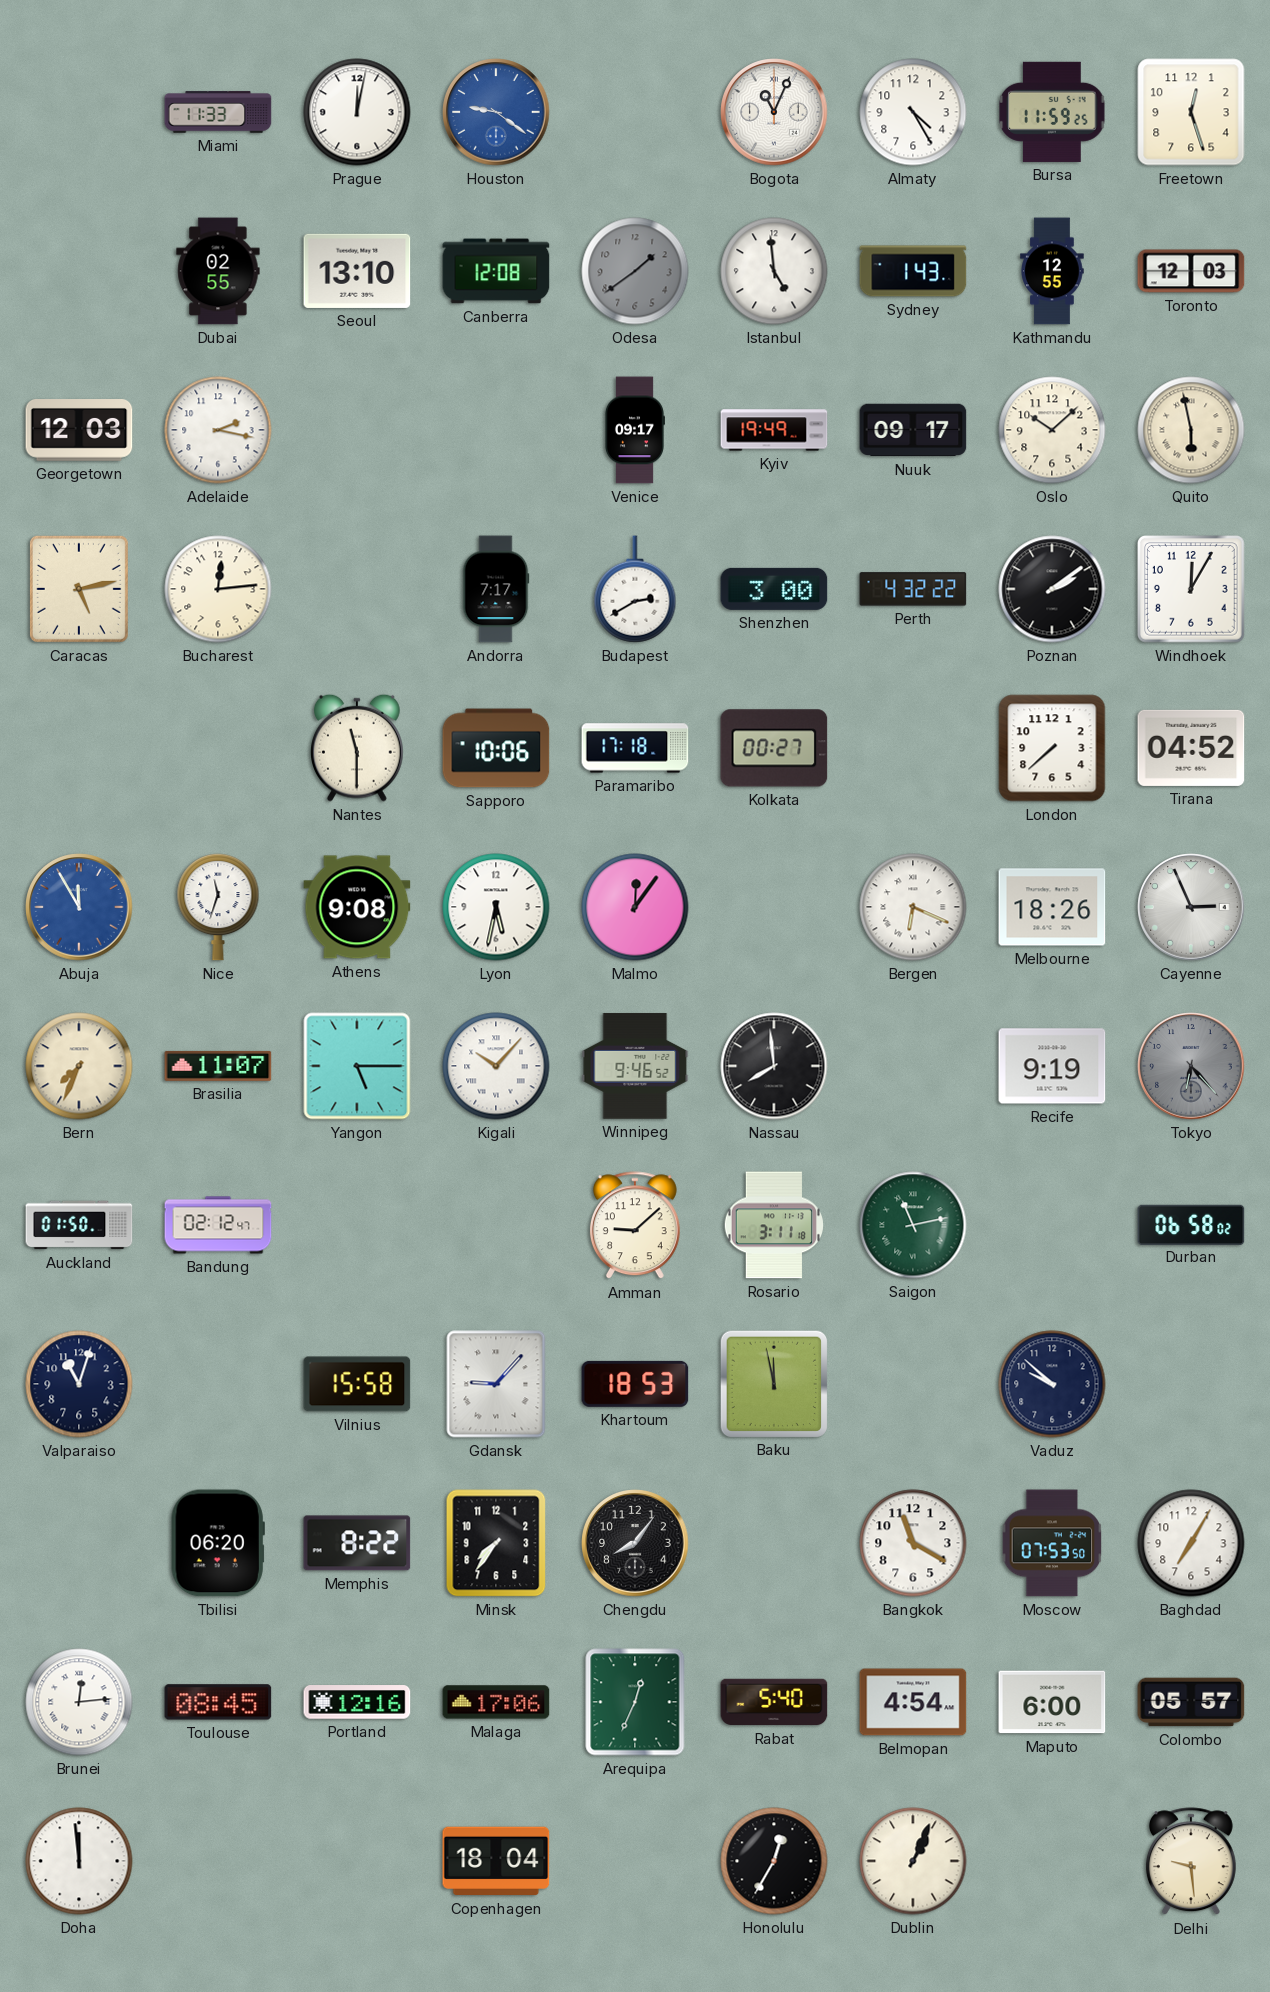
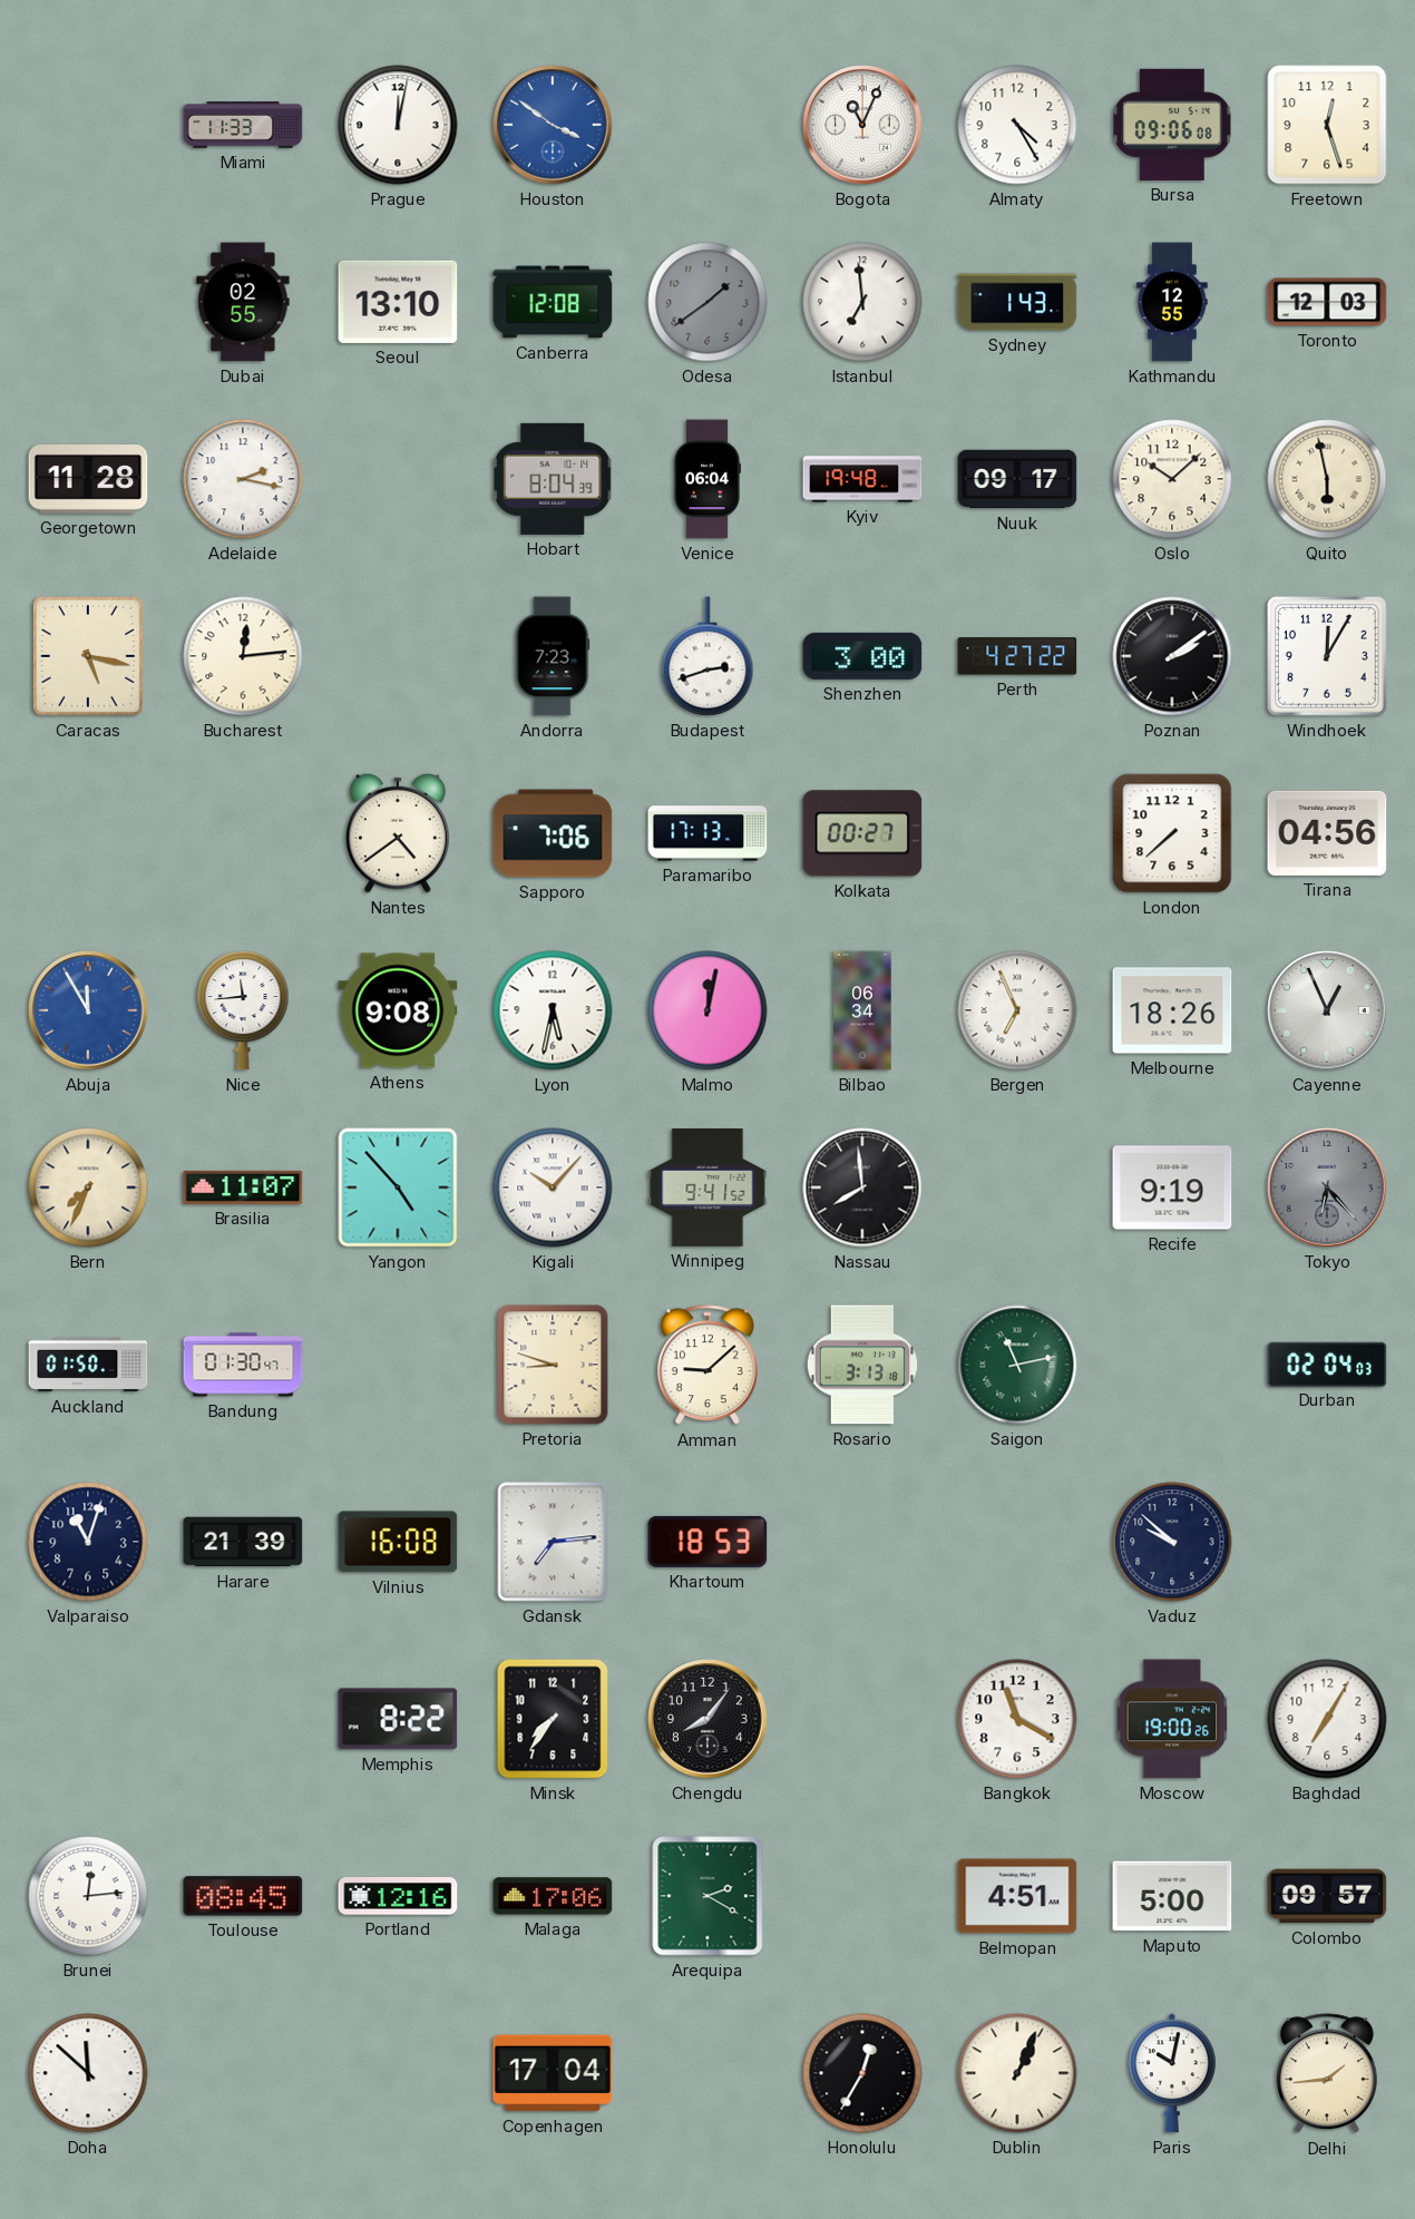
Houston: 9:21 -> 3:51 (553, 125)
Bursa: 11:59 -> 09:06 (1172, 125)
Istanbul: 4:59 -> 6:59 (862, 302)
Georgetown: 12:03 -> 11:28 (88, 480)
Hobart: none -> 8:04 (553, 479)
Venice: 09:17 -> 06:04 (706, 479)
Kyiv: 19:49 -> 19:48 (862, 479)
Caracas: 5:13 -> 5:17 (88, 656)
Andorra: 7:17 -> 7:23 (553, 656)
Budapest: 2:40 -> 2:42 (707, 656)
Perth: 4:32 -> 4:27 (1017, 656)
Nantes: 11:30 -> 4:39 (399, 833)
Sapporo: 10:06 -> 7:06 (553, 833)
Paramaribo: 17:18 -> 17:13 (707, 833)
Tirana: 04:52 -> 04:56 (1327, 833)
Nice: 11:33 -> 11:44 (243, 1010)
Malmo: 12:06 -> 12:02 (707, 1010)
Bilbao: none -> 06:34 (862, 1010)
Bergen: 6:19 -> 6:56 (1017, 1010)
Cayenne: 2:56 -> 12:56 (1327, 1010)
Yangon: 5:15 -> 4:53 (398, 1187)
Winnipeg: 9:46 -> 9:41 (707, 1187)
Bandung: 02:12 -> 01:30 (243, 1365)
Pretoria: none -> 8:48 (553, 1365)
Rosario: 3:11 -> 3:13 (862, 1365)
Durban: 06:58 -> 02:04 (1327, 1363)
Harare: none -> 21:39 (243, 1542)
Vilnius: 15:58 -> 16:08 (398, 1542)
Gdansk: 9:07 -> 7:14 (553, 1542)
Baku: 11:58 -> none (773, 1383)
Tbilisi: 06:20 -> none (218, 1543)
Moscow: 07:53 -> 19:00 (1172, 1719)
Arequipa: 12:34 -> 2:20 (707, 1896)
Rabat: 5:40 -> none (774, 1702)
Belmopan: 4:54 -> 4:51 (1017, 1896)
Maputo: 6:00 -> 5:00 (1172, 1896)
Colombo: 05:57 -> 09:57 (1327, 1896)
Doha: 11:59 -> 11:52 (88, 2073)
Copenhagen: 18:04 -> 17:04 (553, 2073)
Paris: none -> 10:02 (1172, 2073)
Delhi: 9:29 -> 1:44 (1327, 2074)
